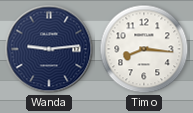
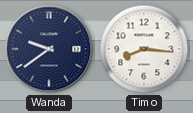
Wanda: 9:14 -> 9:39 (49, 49)
